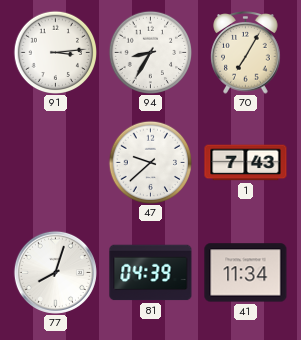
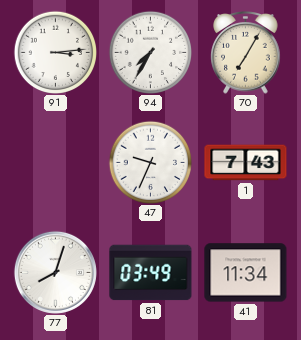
94: 8:35 -> 7:35 (150, 52)
47: 9:38 -> 9:34 (150, 162)
81: 04:39 -> 03:49 (151, 273)
